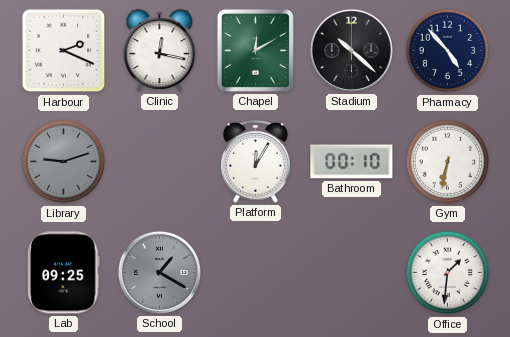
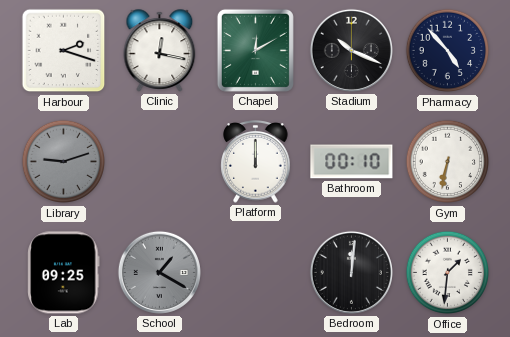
Harbour: 2:19 -> 2:18 (64, 51)
Stadium: 10:22 -> 10:19 (351, 50)
Platform: 12:05 -> 12:00 (256, 162)
Bedroom: none -> 12:01 (351, 272)
